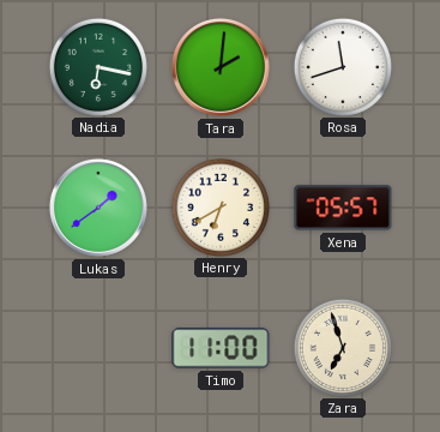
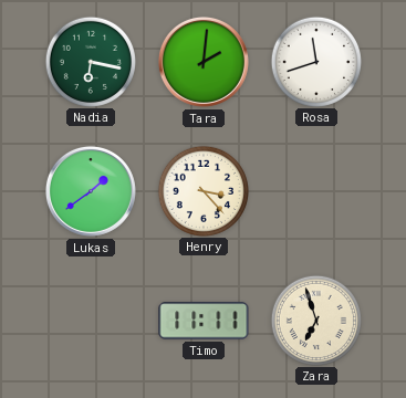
Henry: 6:40 -> 3:23 (202, 190)
Xena: 05:57 -> none (343, 208)
Timo: 11:00 -> 11:11 (204, 321)
